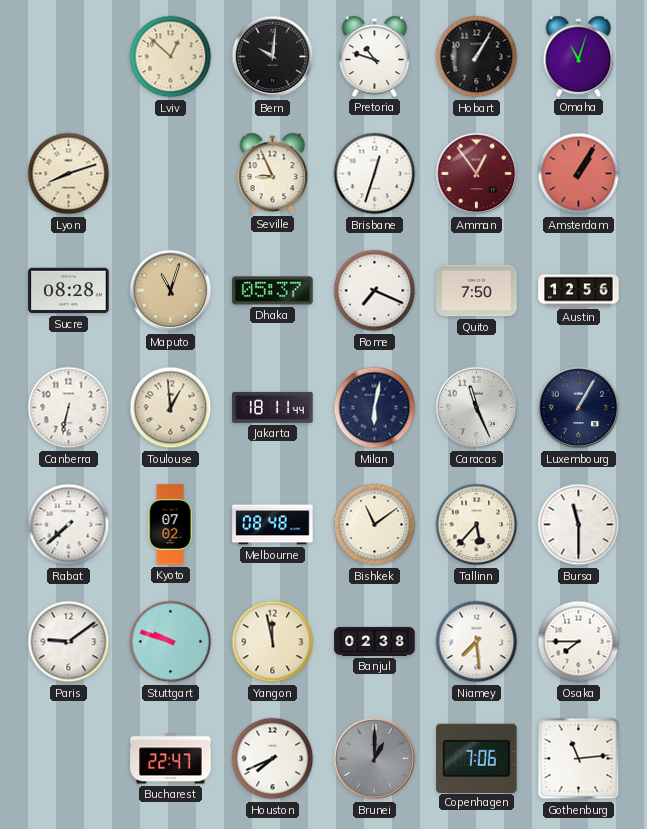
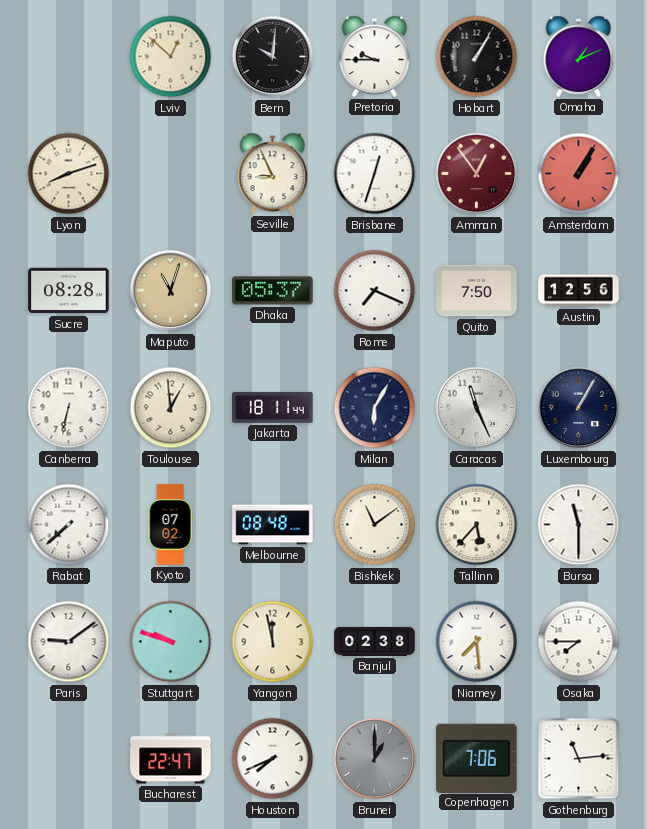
Pretoria: 10:48 -> 9:45 (375, 56)
Omaha: 11:03 -> 1:11 (579, 56)
Milan: 6:02 -> 6:05 (375, 408)
